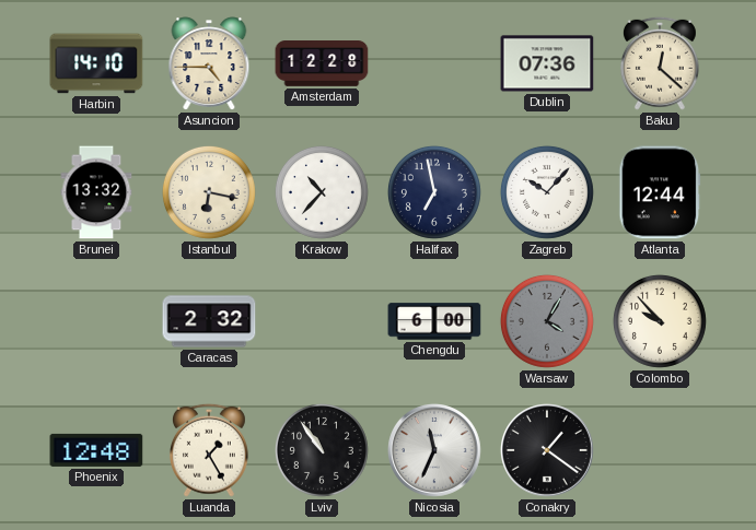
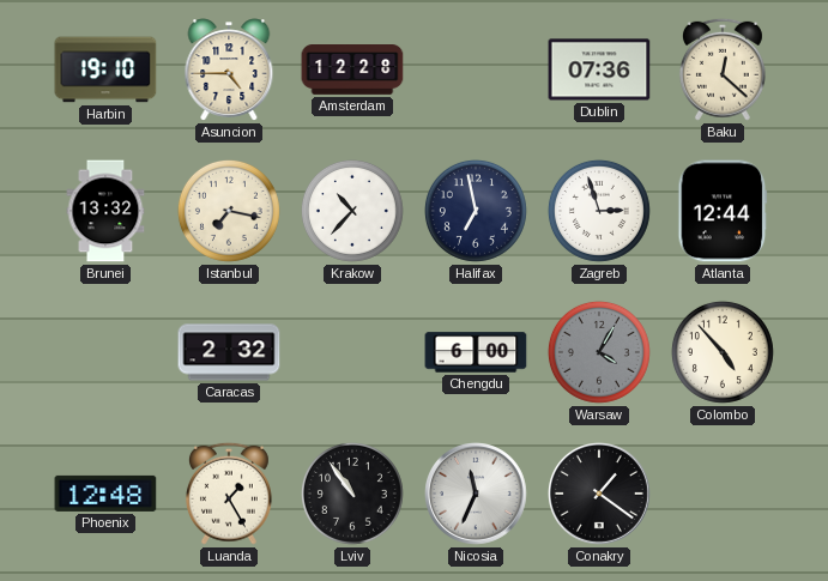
Harbin: 14:10 -> 19:10 (105, 69)
Istanbul: 6:17 -> 7:17 (229, 211)
Zagreb: 10:07 -> 2:57 (599, 211)
Colombo: 9:53 -> 4:53 (723, 352)
